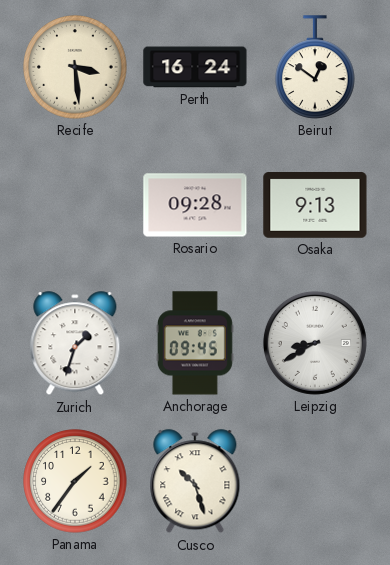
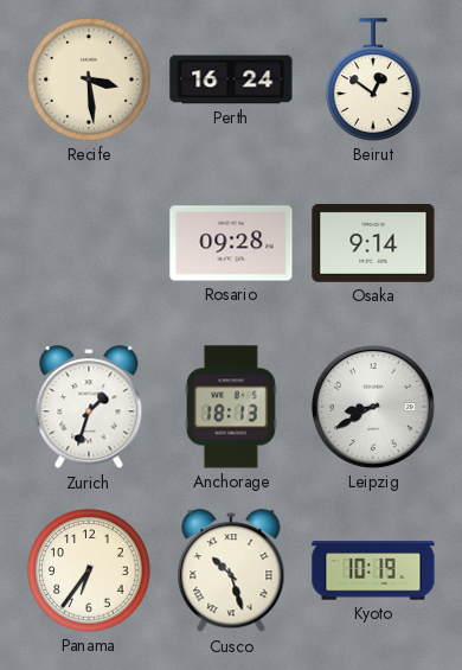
Osaka: 9:13 -> 9:14 (373, 244)
Anchorage: 09:45 -> 18:13 (231, 407)
Panama: 1:36 -> 6:36 (89, 570)
Kyoto: none -> 10:19 (373, 570)
